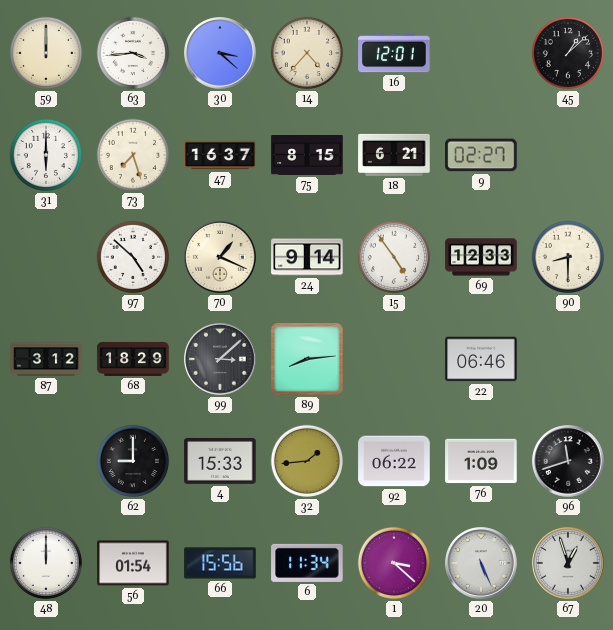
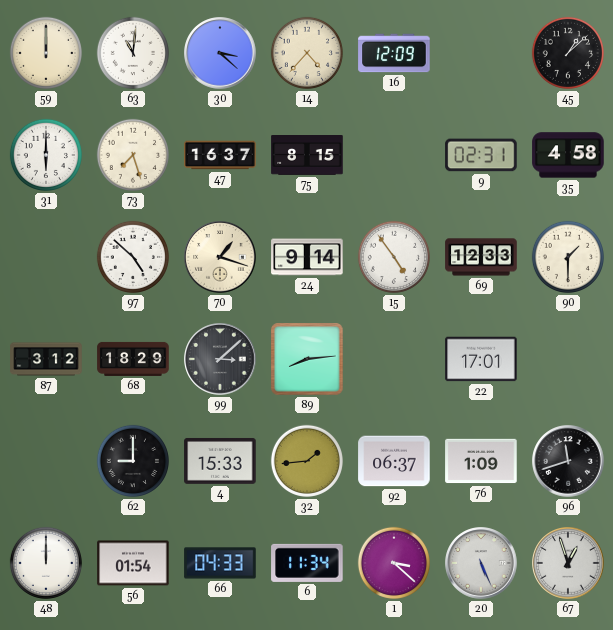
63: 3:44 -> 11:01 (133, 53)
16: 12:01 -> 12:09 (394, 53)
18: 6:21 -> none (394, 155)
9: 02:27 -> 02:31 (481, 155)
35: none -> 4:58 (568, 155)
70: 1:19 -> 1:18 (220, 257)
90: 8:30 -> 1:30 (568, 257)
22: 06:46 -> 17:01 (481, 359)
92: 06:22 -> 06:37 (394, 461)
66: 15:56 -> 04:33 (220, 563)
